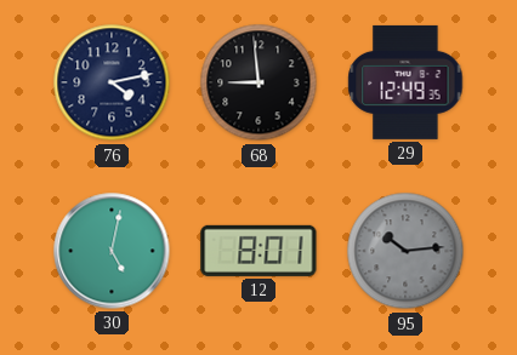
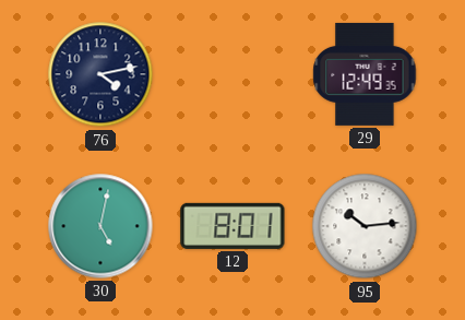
68: 8:59 -> none (258, 82)
95 dial: grey -> white (365, 226)
